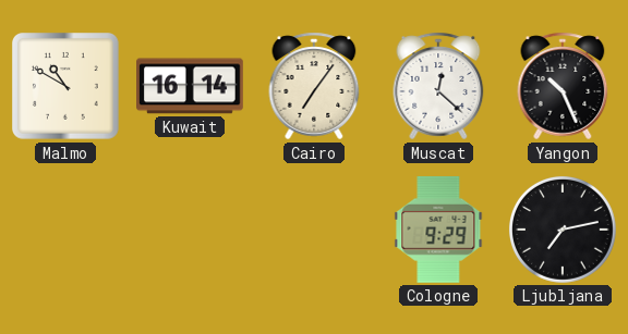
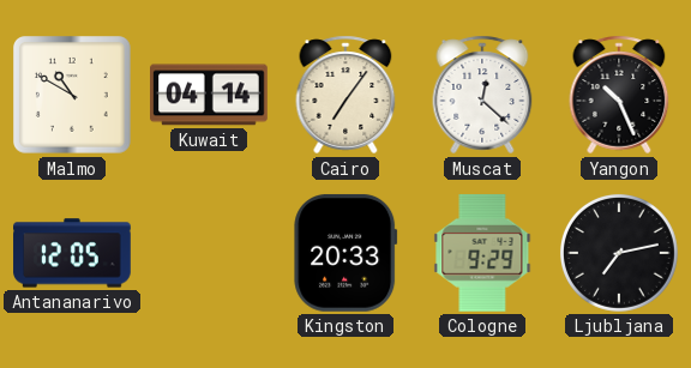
Kuwait: 16:14 -> 04:14 (210, 95)
Antananarivo: none -> 12:05 (72, 253)
Kingston: none -> 20:33 (345, 253)
